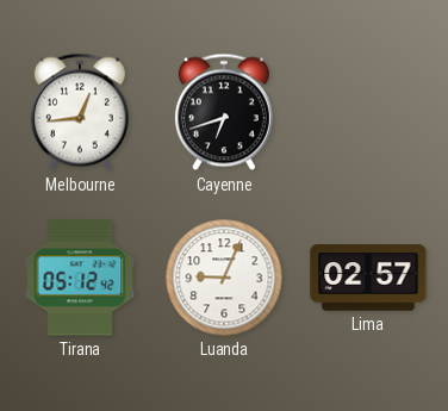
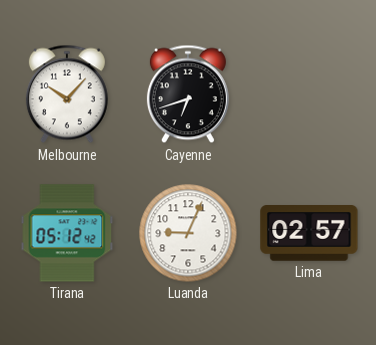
Melbourne: 12:44 -> 10:07 (67, 94)
